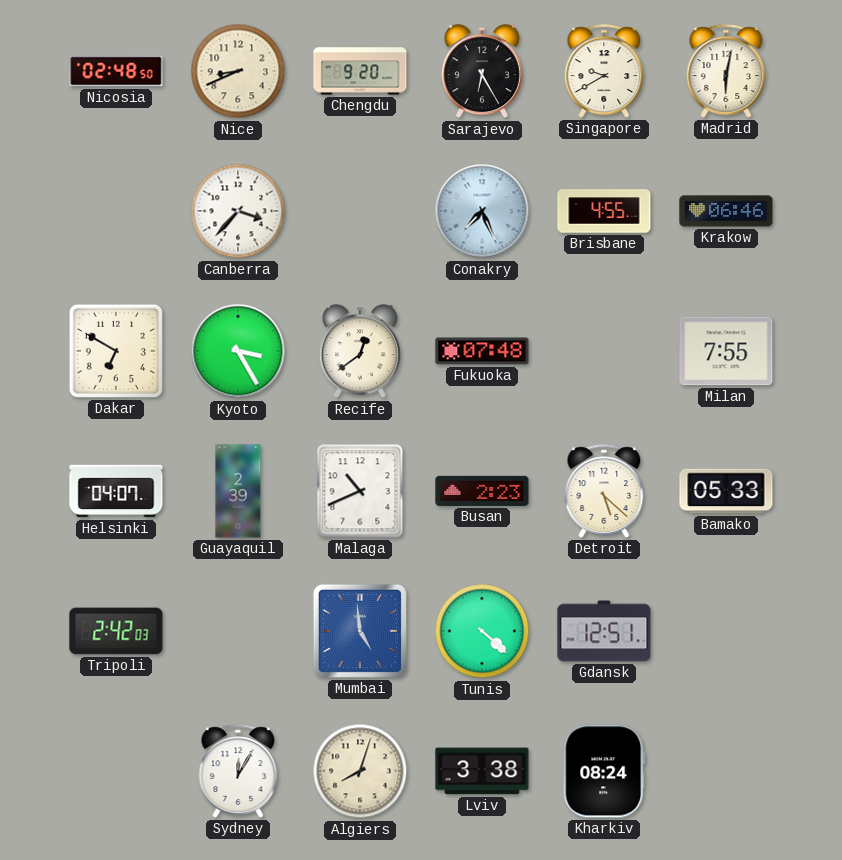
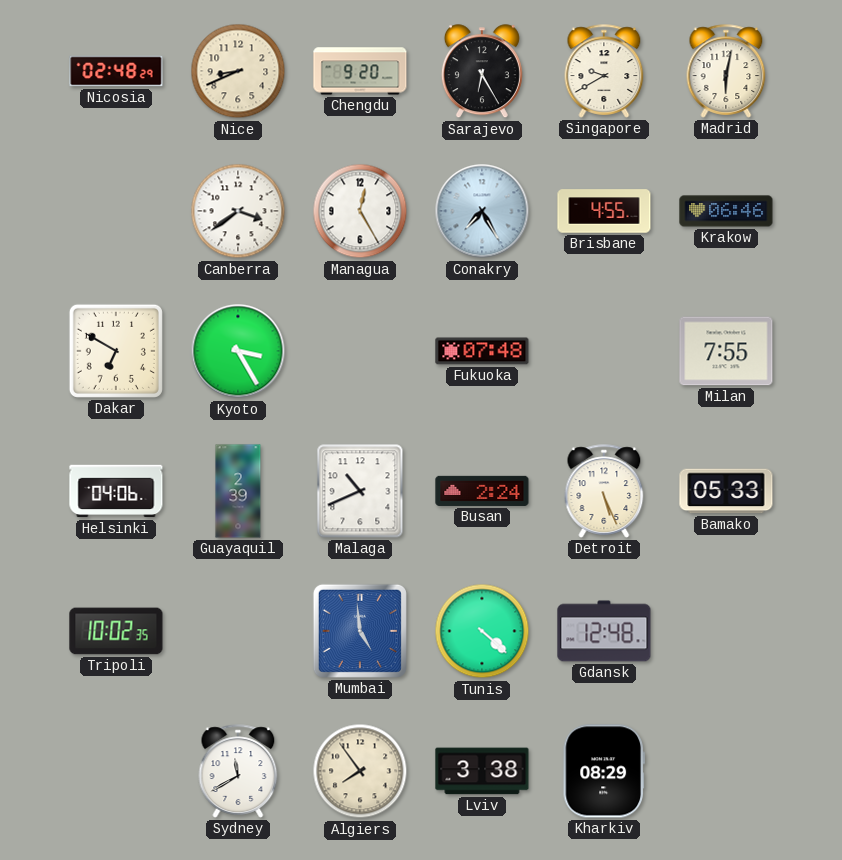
Nicosia: 02:48:50 -> 02:48:29 (116, 71)
Canberra: 3:37 -> 3:39 (238, 211)
Managua: none -> 12:25 (360, 211)
Conakry: 7:26 -> 7:25 (482, 211)
Recife: 12:39 -> none (360, 352)
Helsinki: 04:07 -> 04:06 (116, 491)
Busan: 2:23 -> 2:24 (482, 491)
Detroit: 5:22 -> 5:26 (604, 491)
Tripoli: 2:42 -> 10:02 (116, 631)
Gdansk: 12:51 -> 12:48 (604, 631)
Sydney: 12:05 -> 11:40 (238, 771)
Algiers: 8:03 -> 7:54 (360, 771)
Kharkiv: 08:24 -> 08:29 (604, 771)
